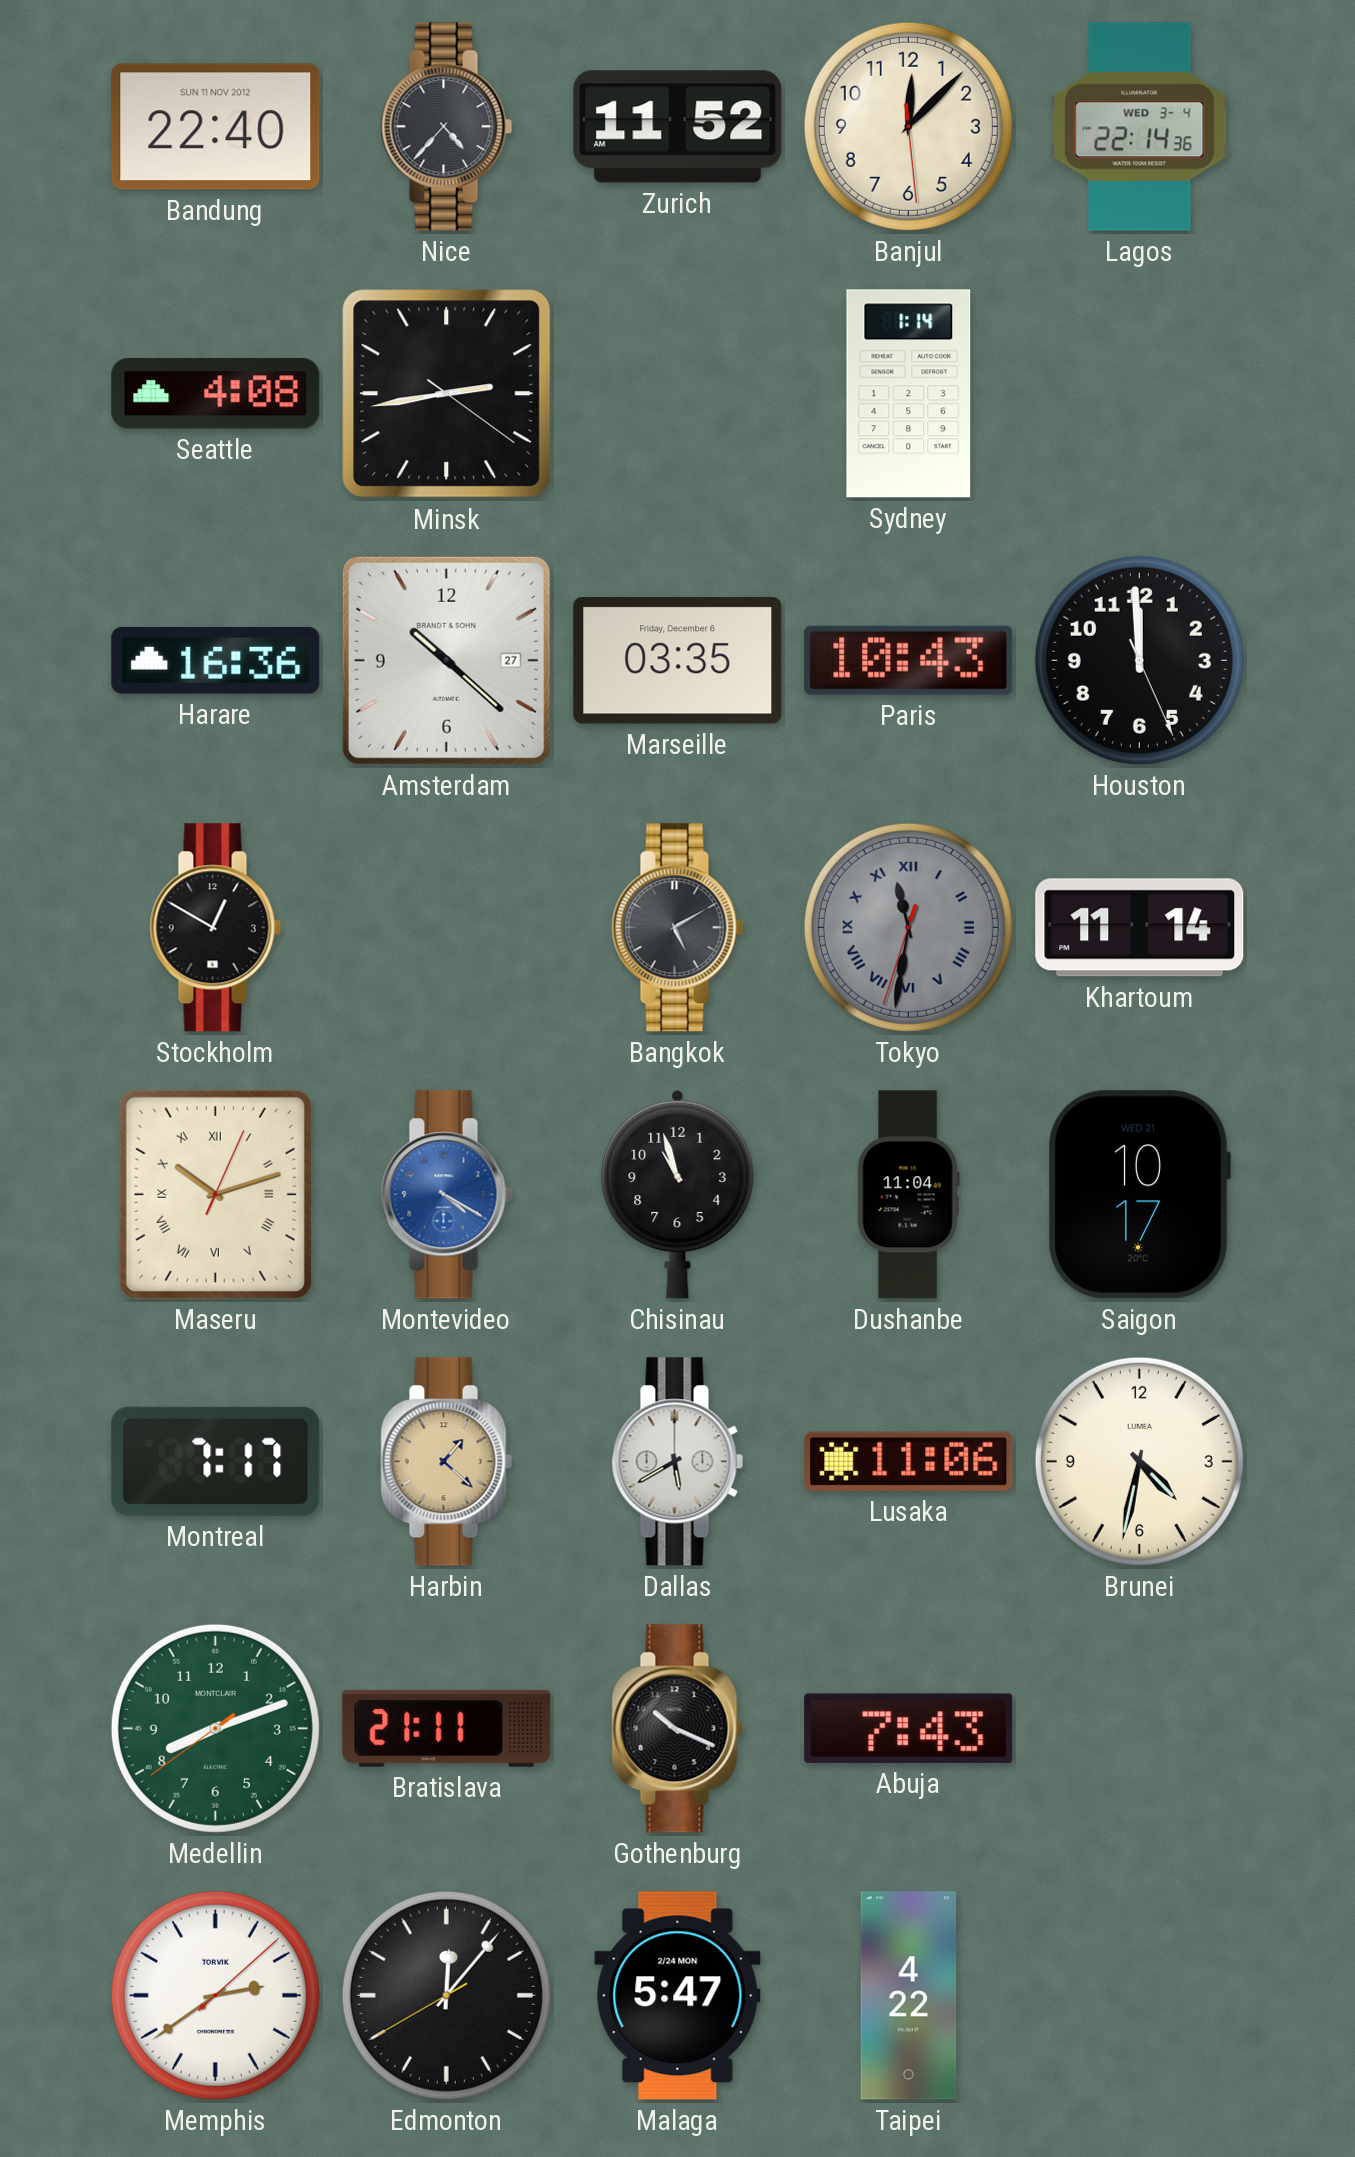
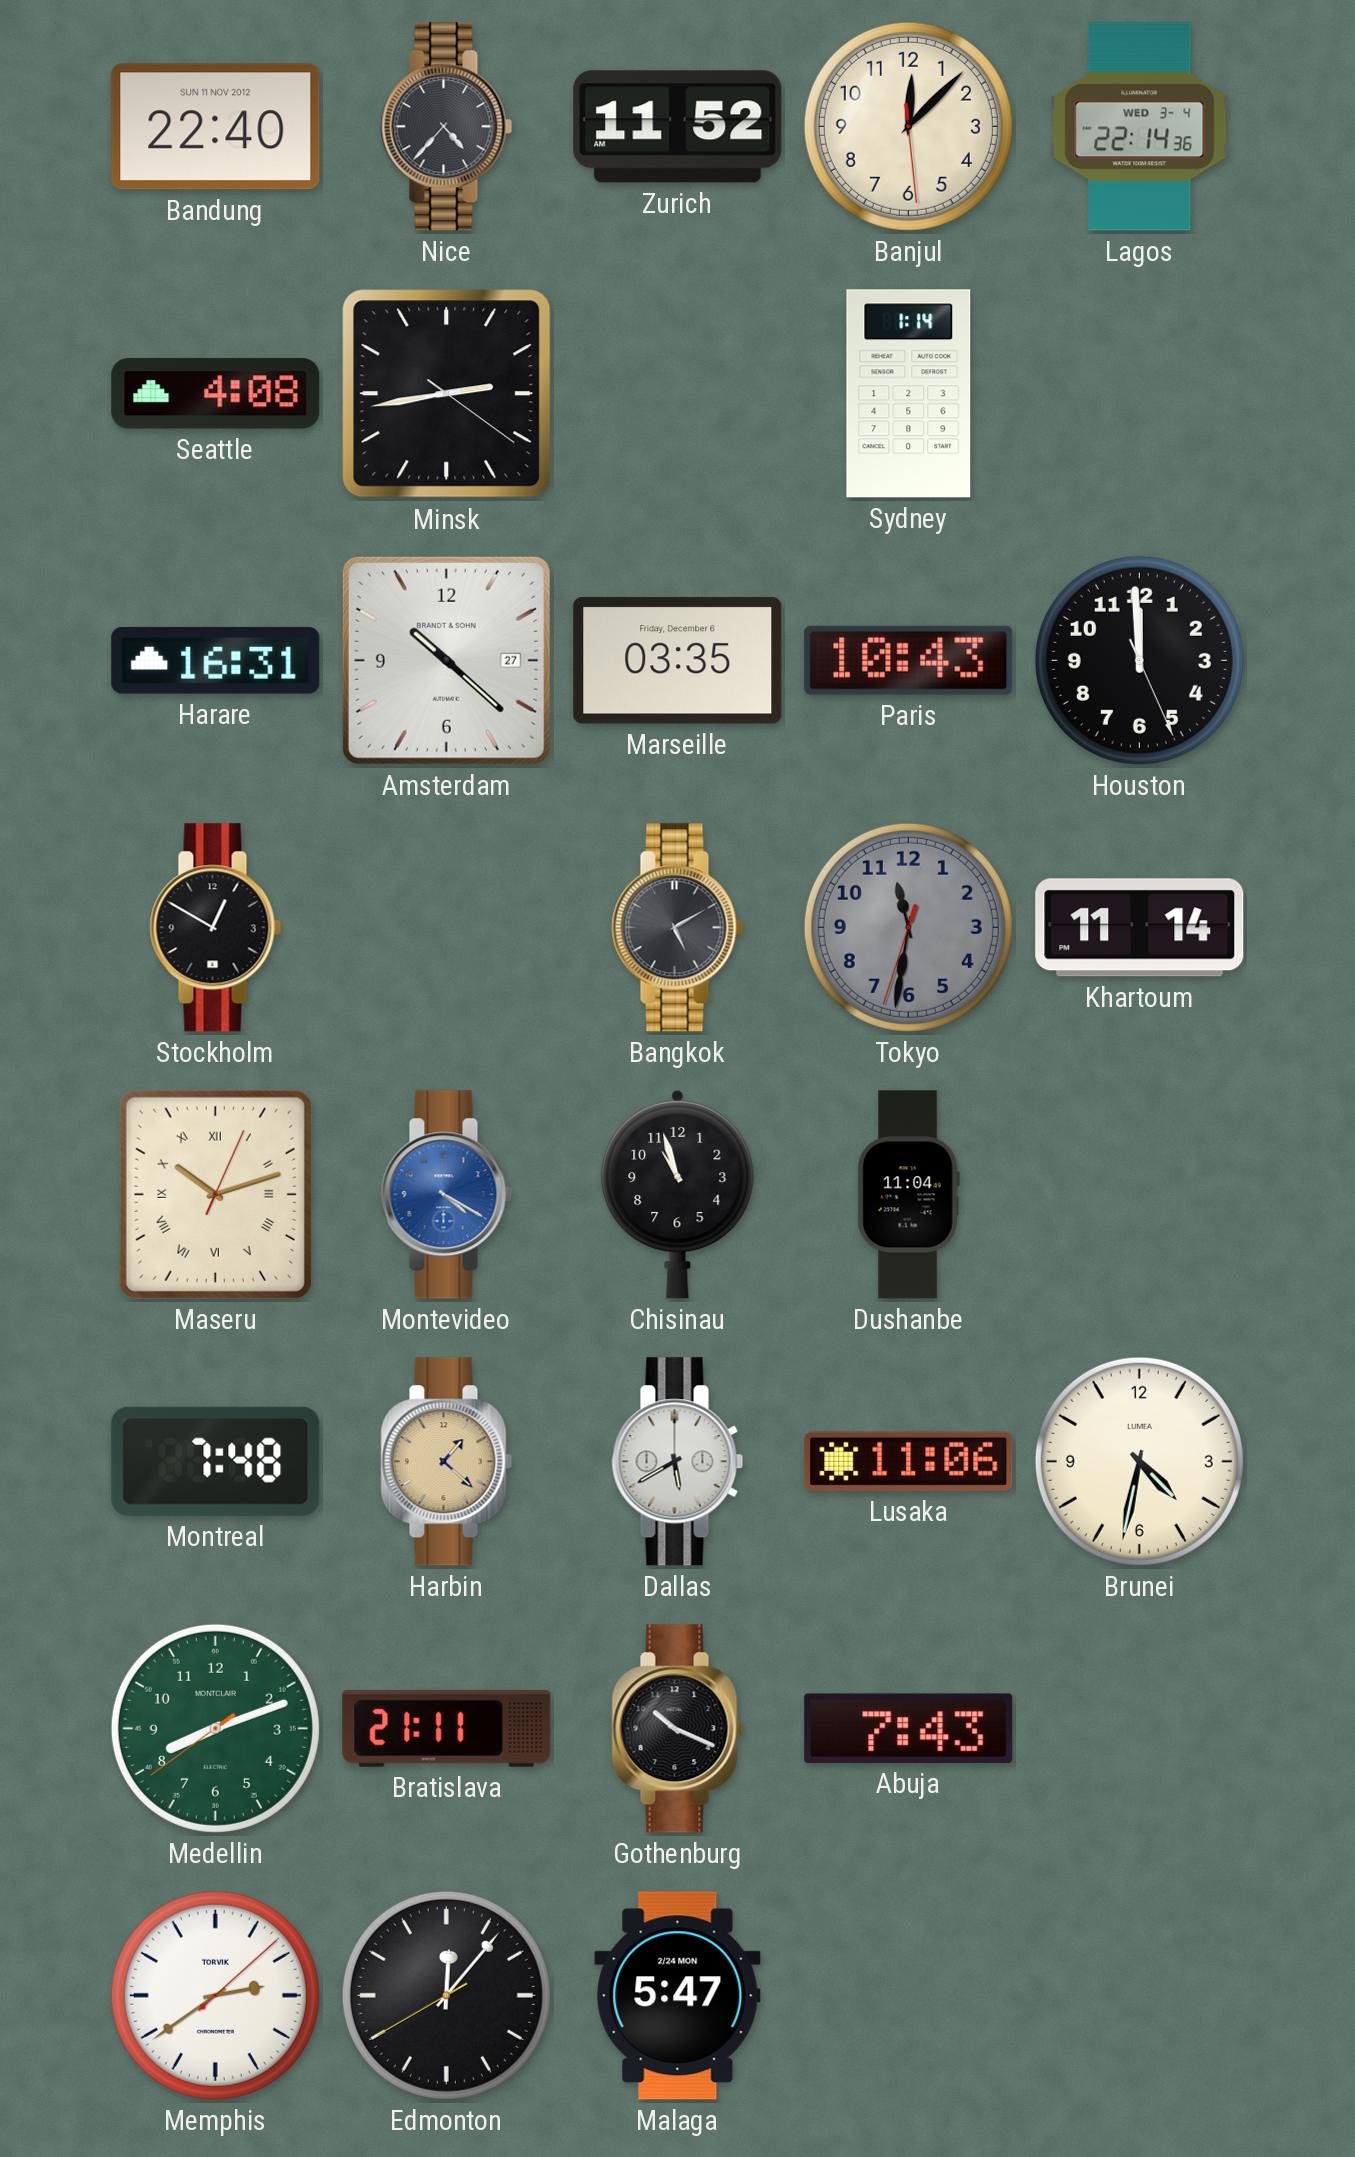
Harare: 16:36 -> 16:31 (216, 661)
Tokyo numerals: Roman -> Arabic (908, 927)
Saigon: 10:17 -> none (1140, 1195)
Montreal: 7:17 -> 7:48 (216, 1461)
Taipei: 4:22 -> none (909, 1996)
